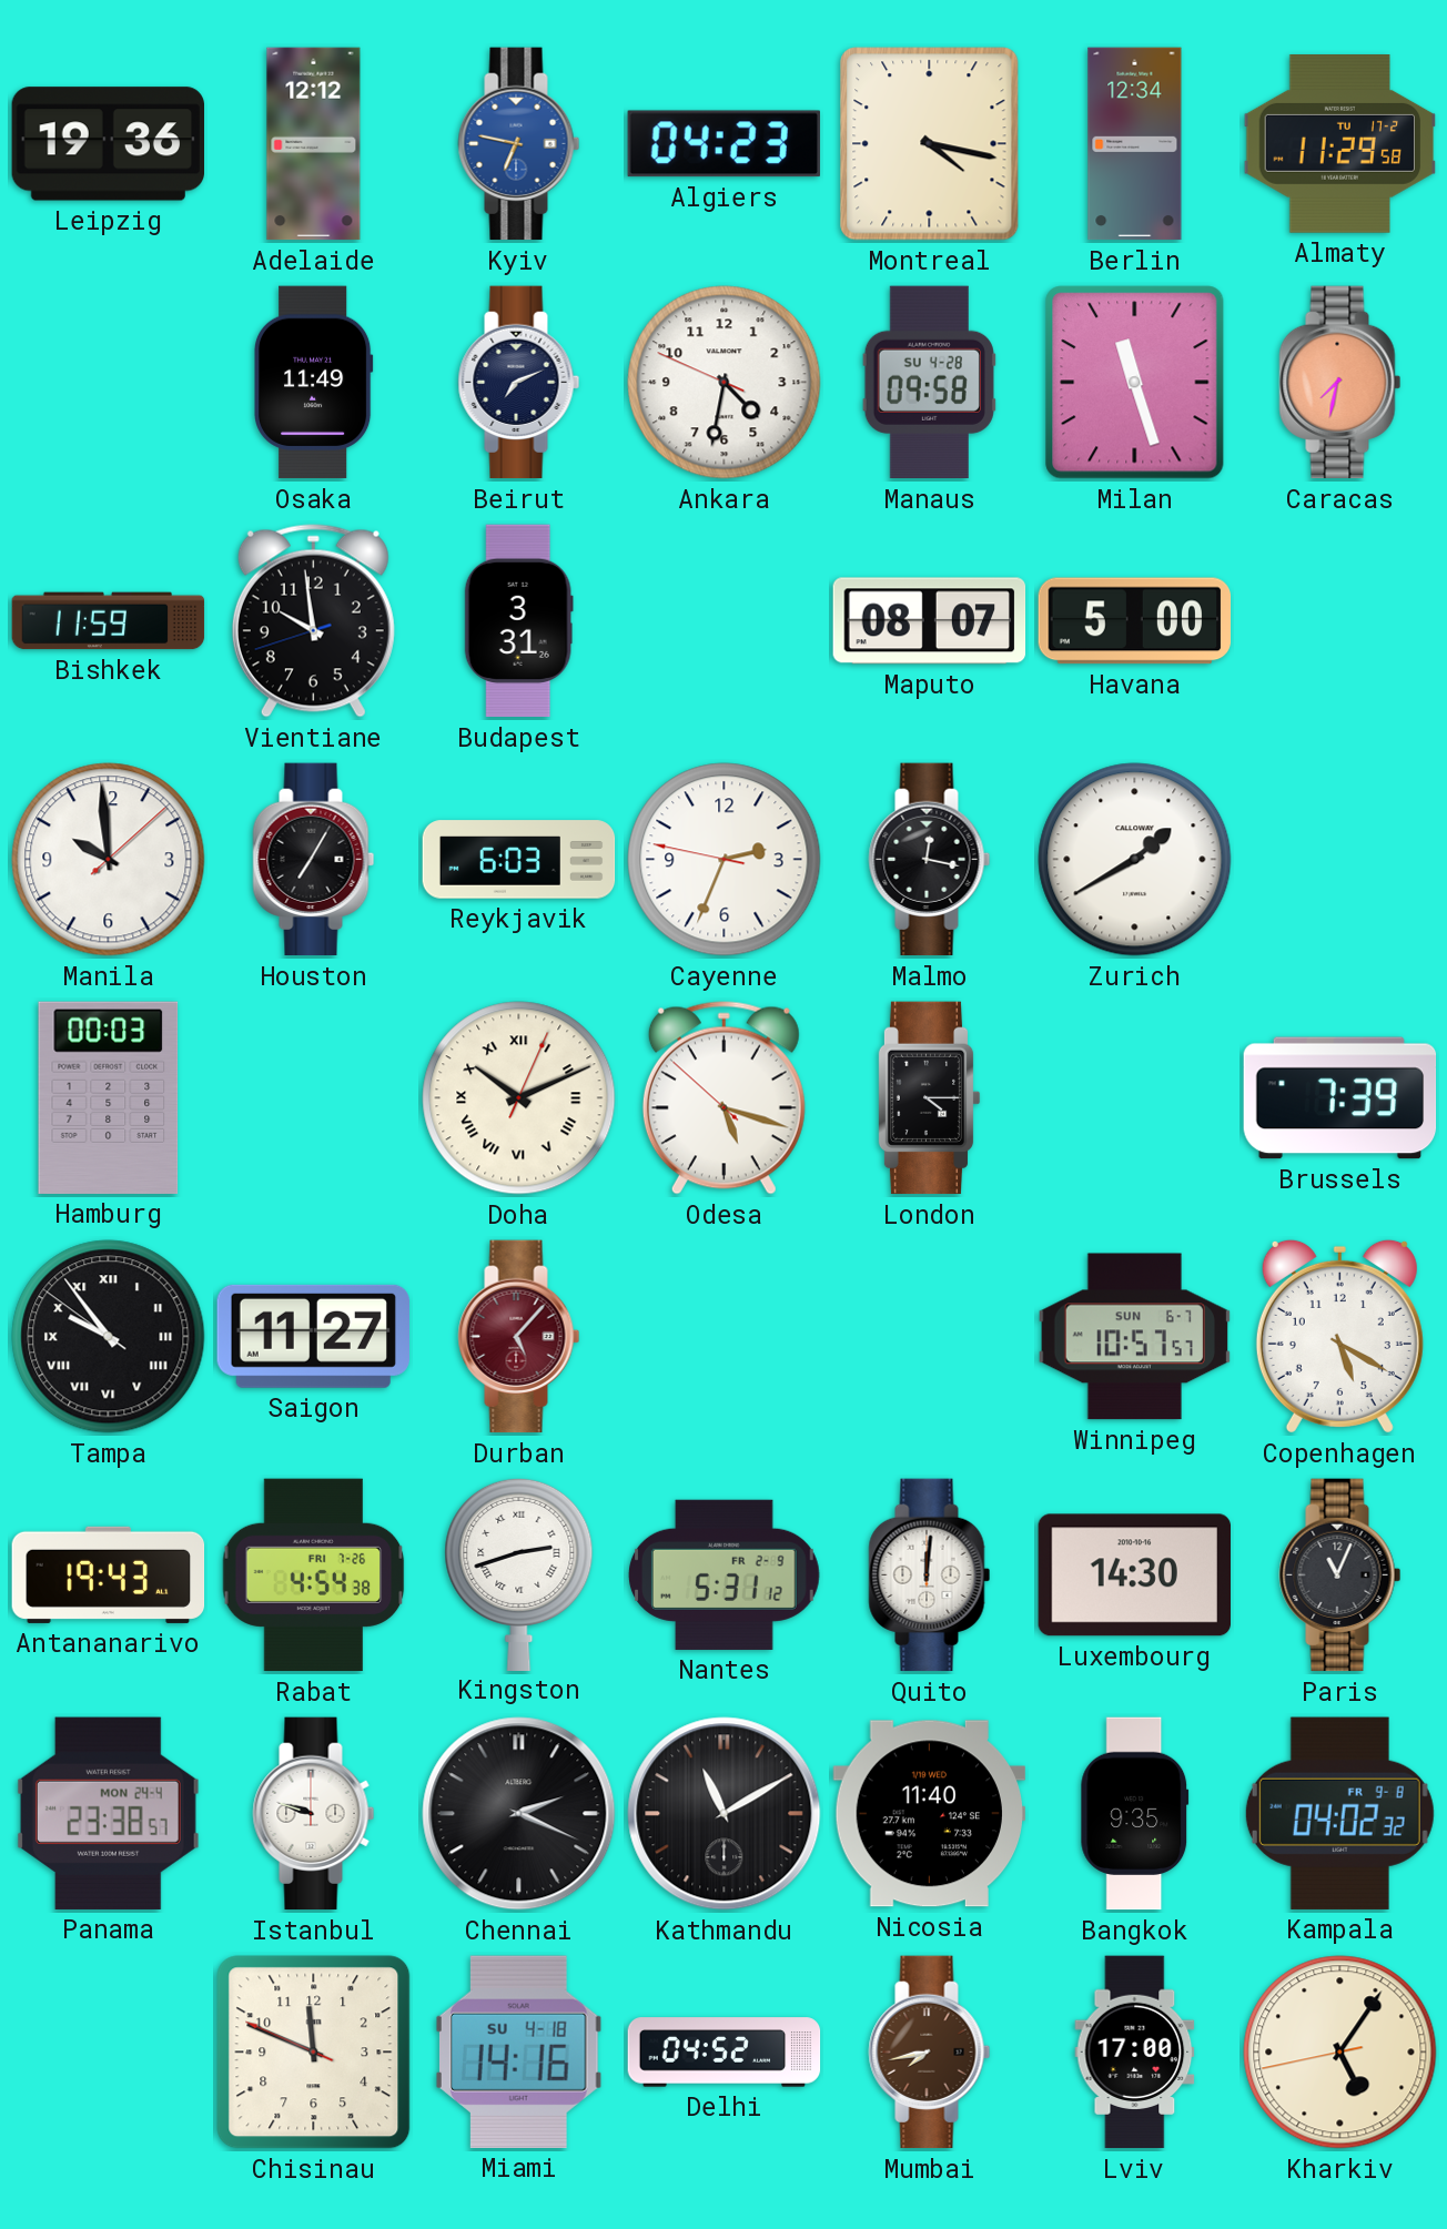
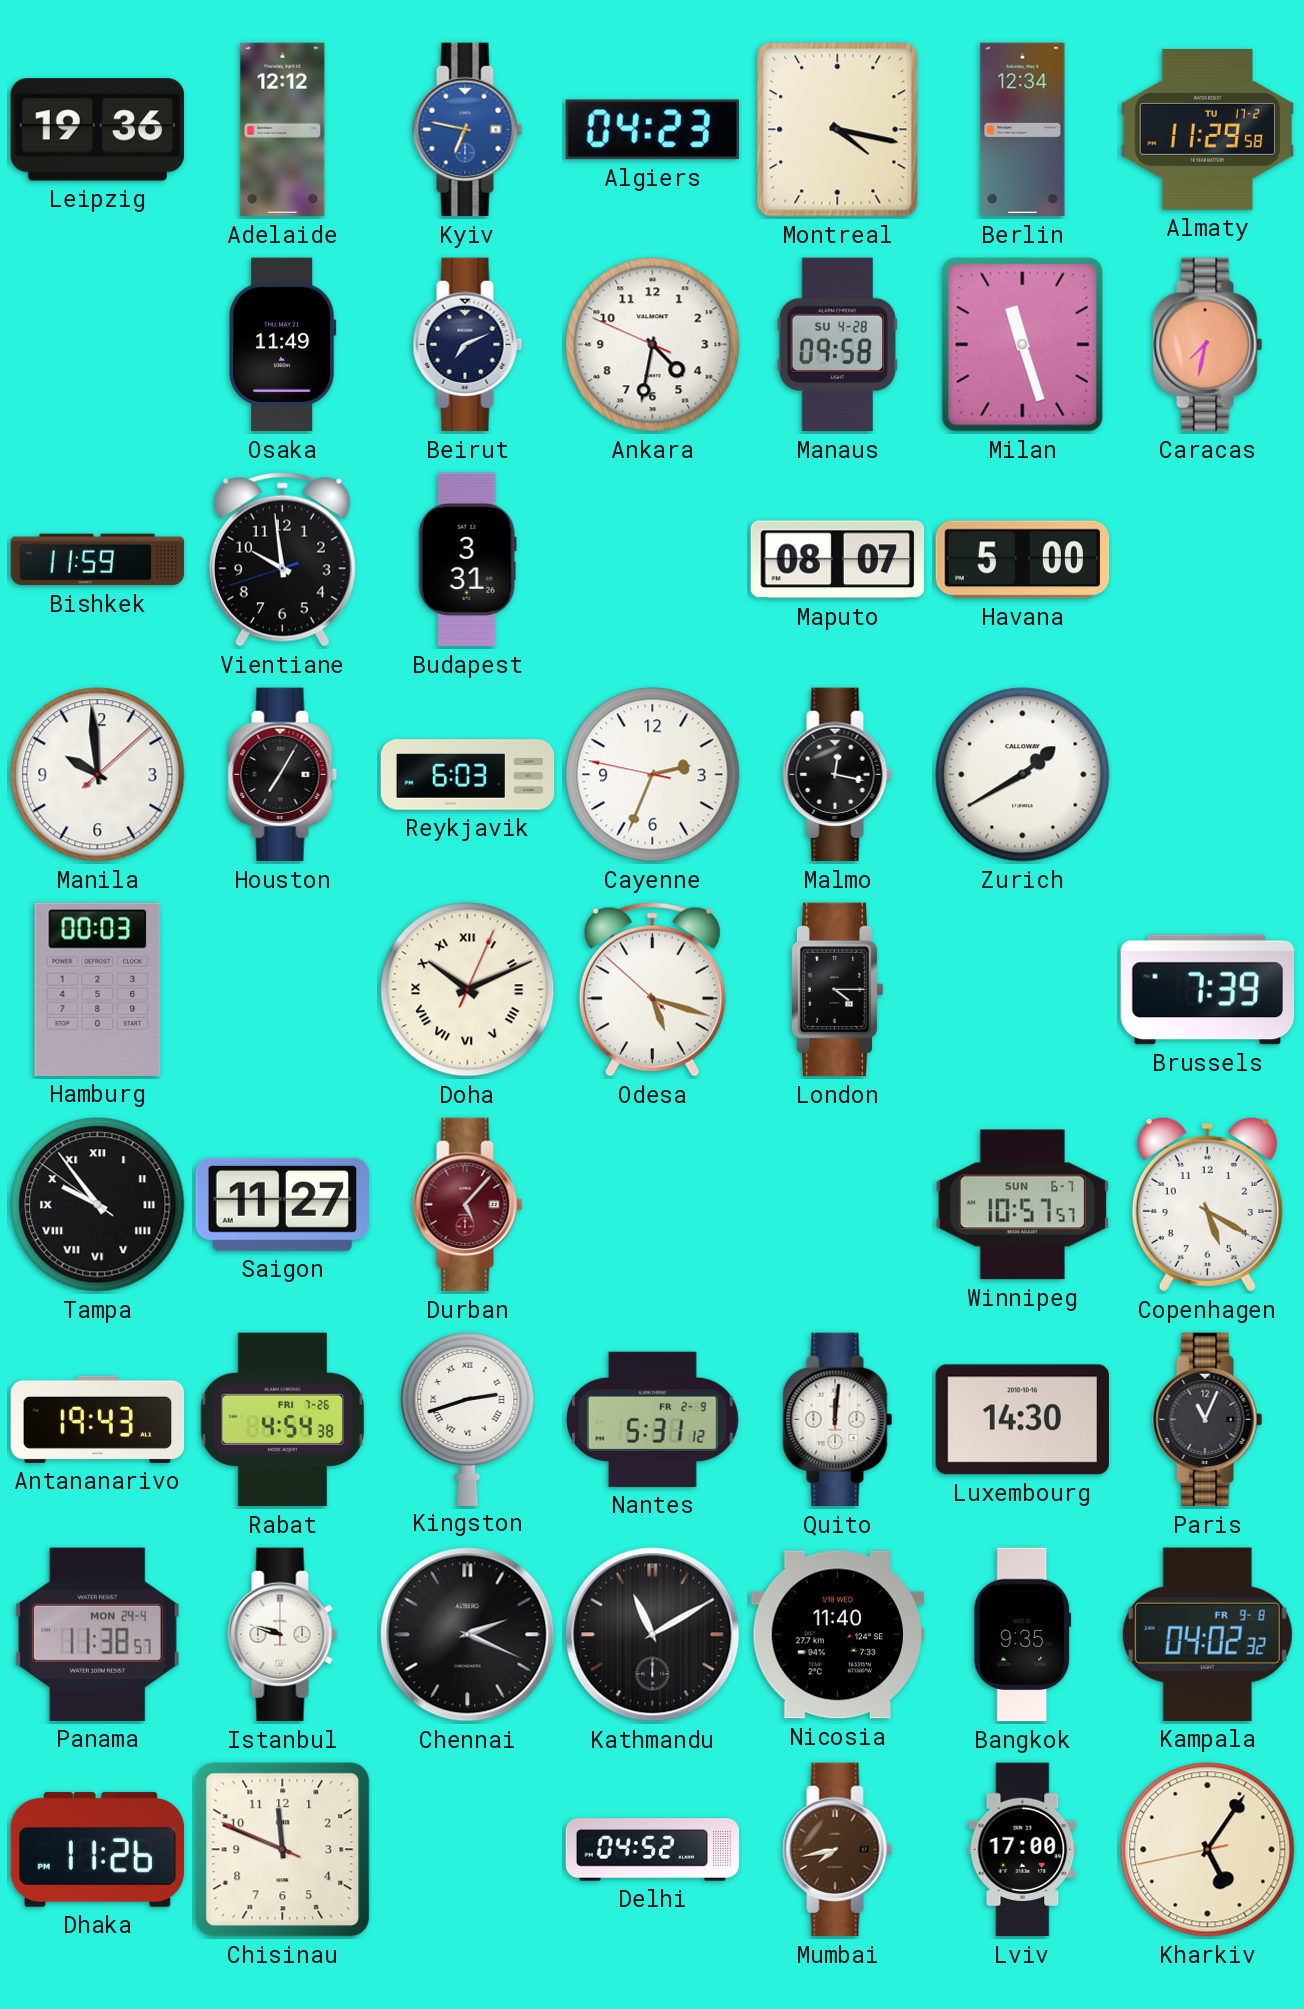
Panama: 23:38 -> 11:38 (97, 1634)
Dhaka: none -> 11:26 (98, 1849)
Miami: 14:16 -> none (519, 2051)
